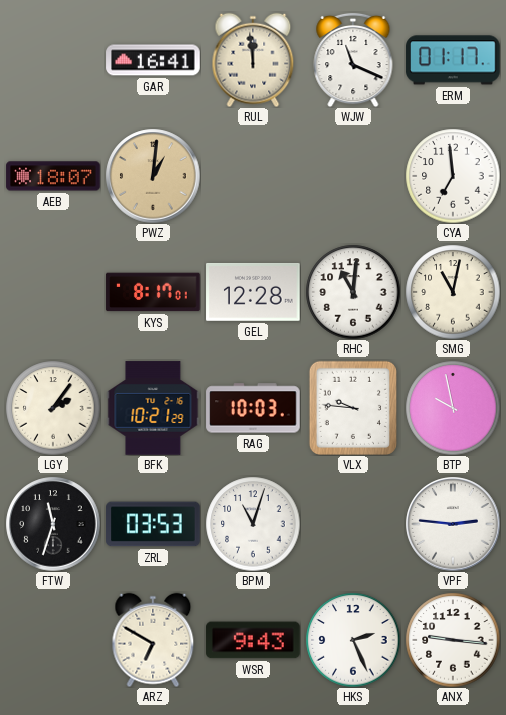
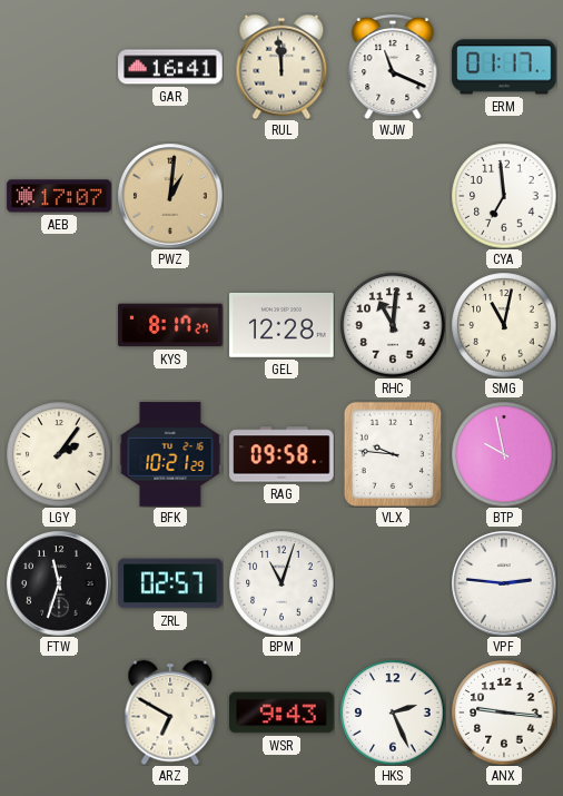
AEB: 18:07 -> 17:07 (59, 196)
KYS: 8:17:01 -> 8:17:27 (170, 325)
RAG: 10:03 -> 09:58 (281, 454)
ZRL: 03:53 -> 02:57 (170, 583)
